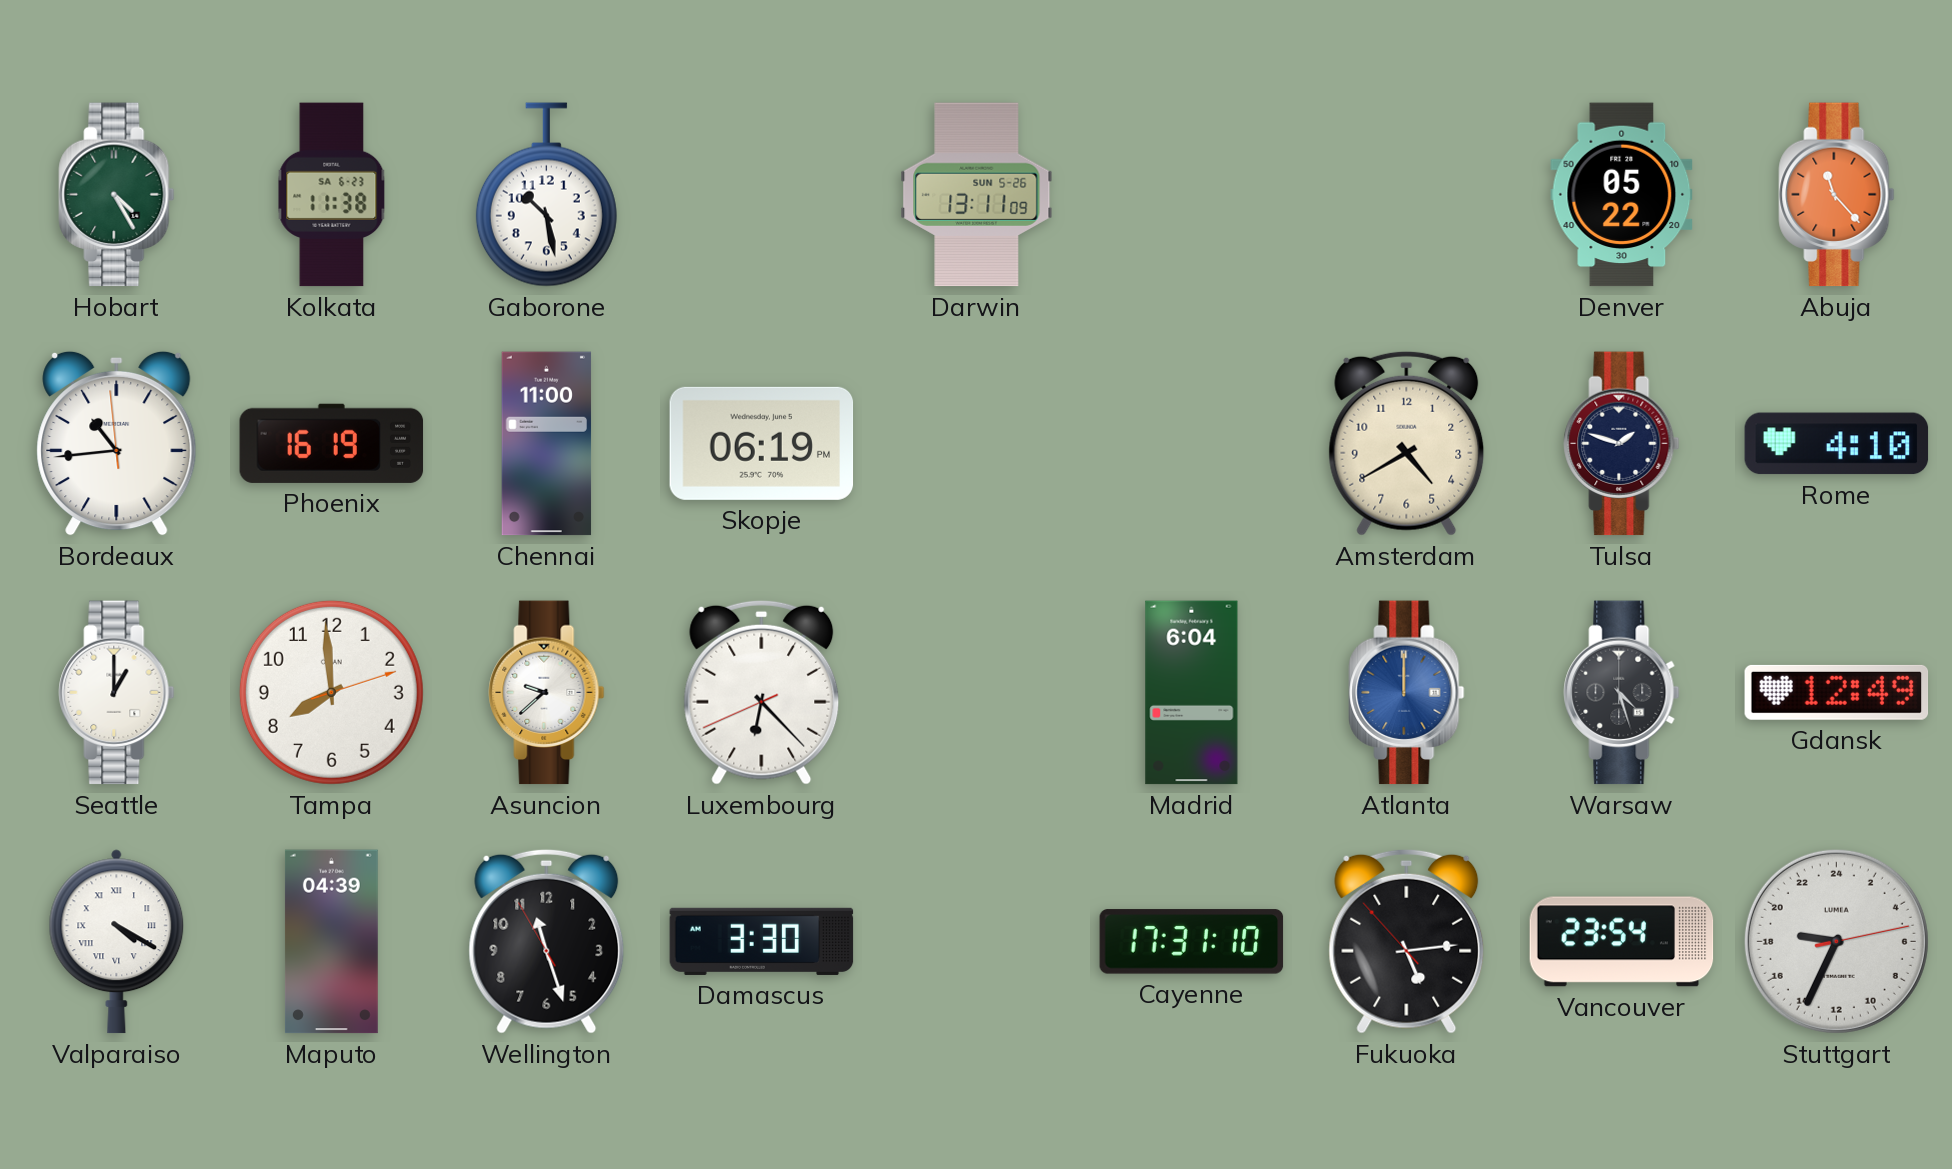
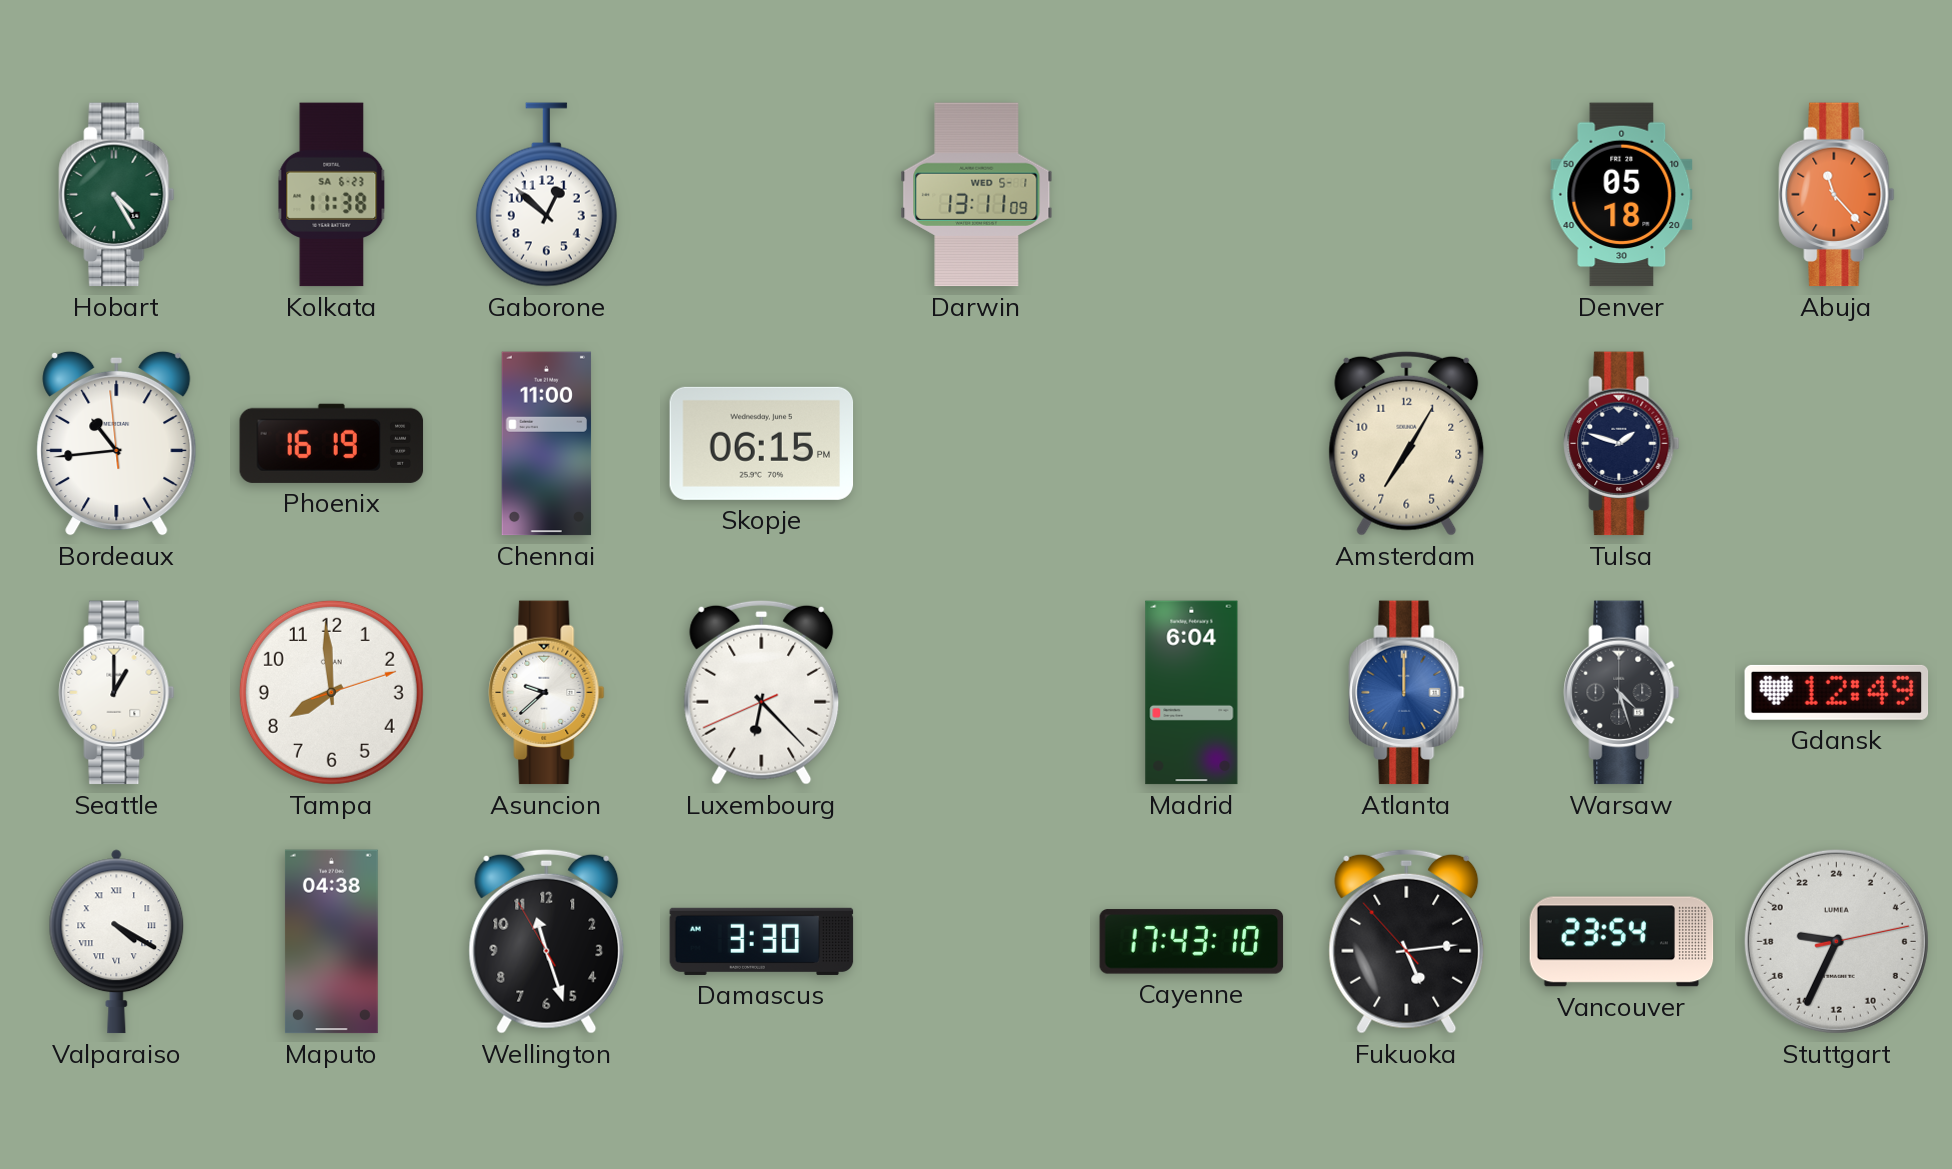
Gaborone: 10:28 -> 12:52 (546, 195)
Darwin date: SUN 5-26 -> WED 5-1 (977, 195)
Denver: 05:22 -> 05:18 (1622, 195)
Skopje: 06:19 -> 06:15 (762, 443)
Amsterdam: 4:40 -> 7:05 (1407, 443)
Rome: 4:10 -> none (1837, 444)
Maputo: 04:39 -> 04:38 (331, 942)
Cayenne: 17:31 -> 17:43 (1192, 942)
